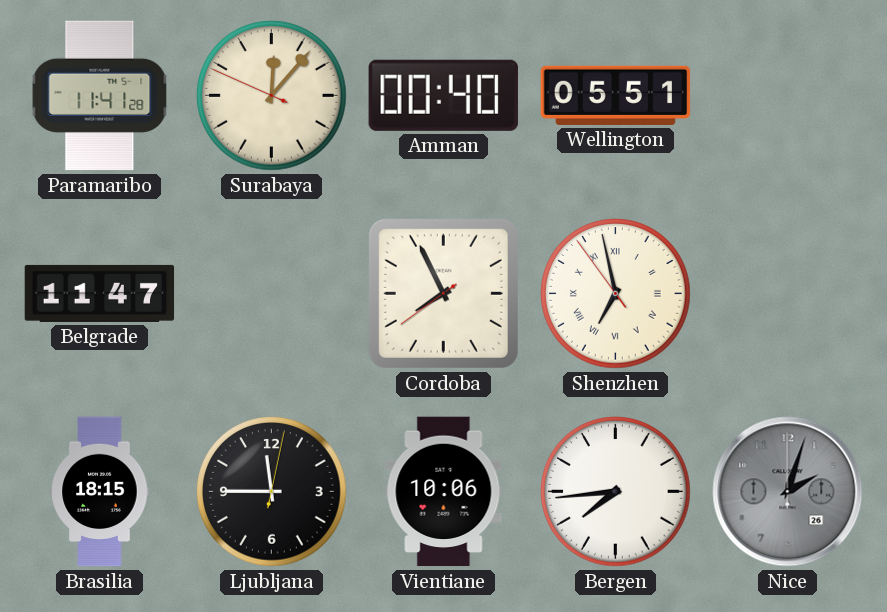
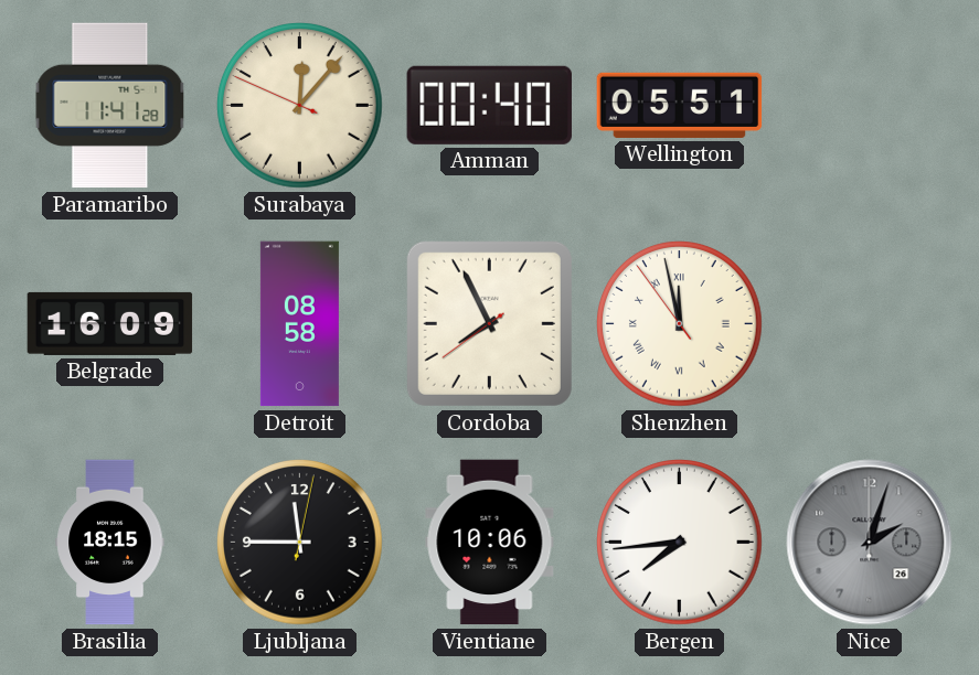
Belgrade: 11:47 -> 16:09 (110, 323)
Detroit: none -> 08:58 (299, 324)
Shenzhen: 6:57 -> 11:57 (680, 324)
